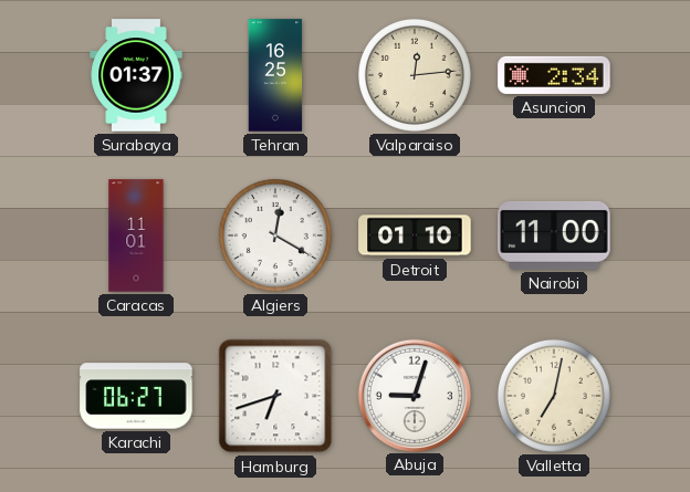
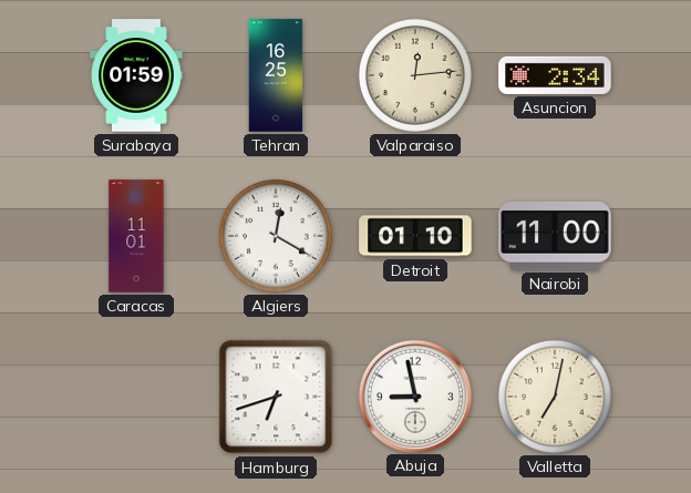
Surabaya: 01:37 -> 01:59 (136, 75)
Karachi: 06:27 -> none (136, 396)
Abuja: 9:03 -> 8:58 (414, 396)
